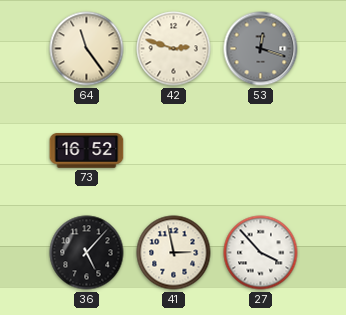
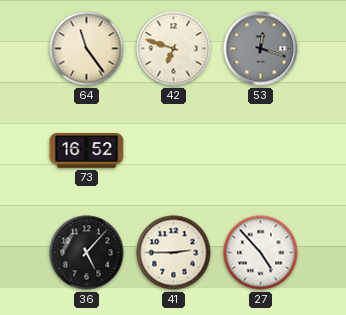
42: 2:48 -> 6:48 (174, 49)
41: 2:58 -> 2:45 (174, 253)
27: 3:53 -> 4:53 (261, 253)
